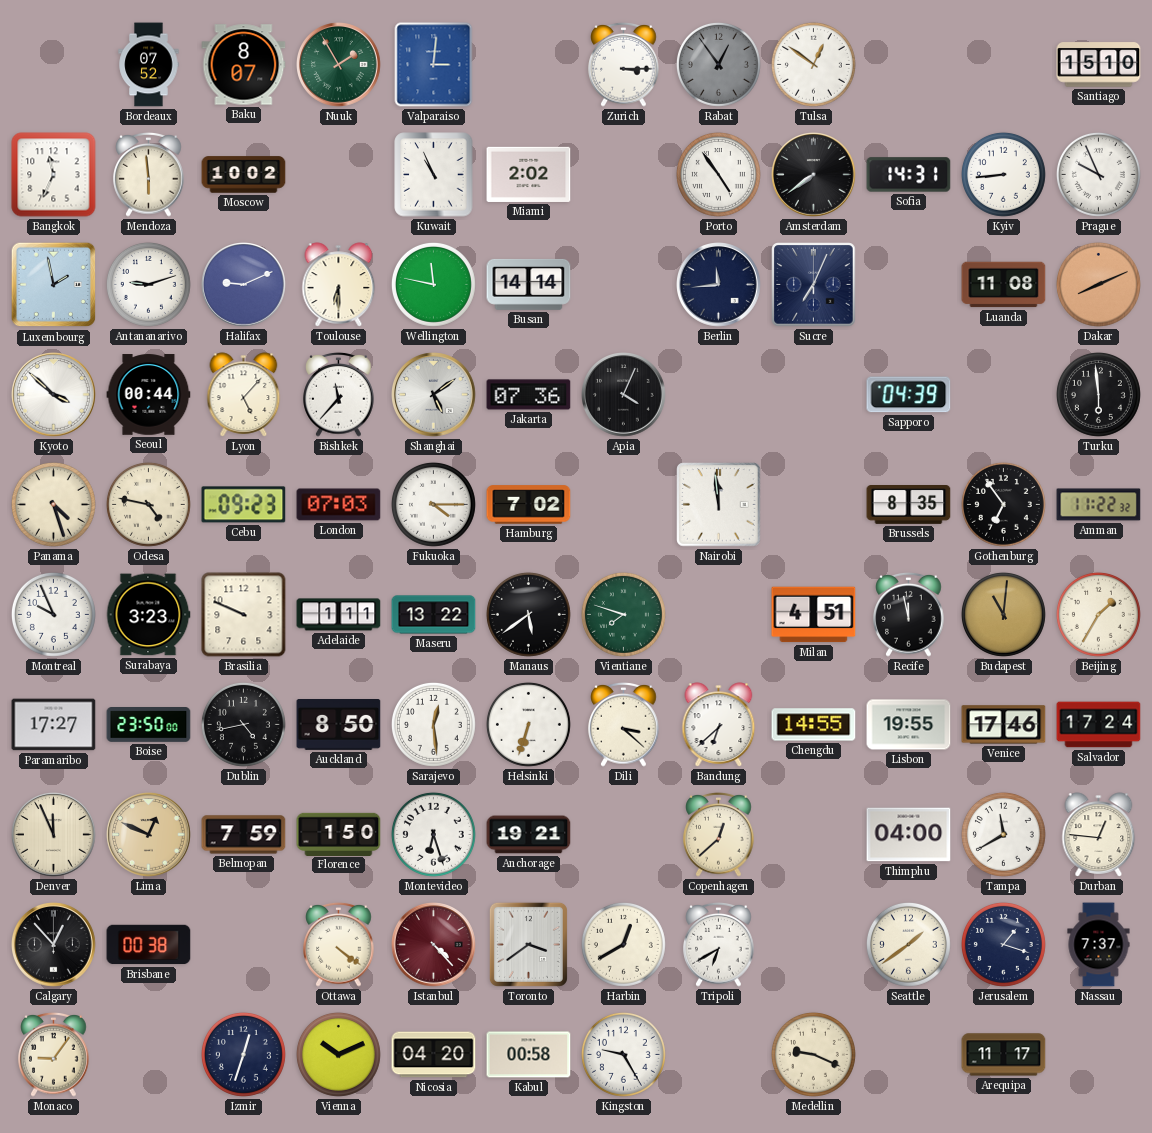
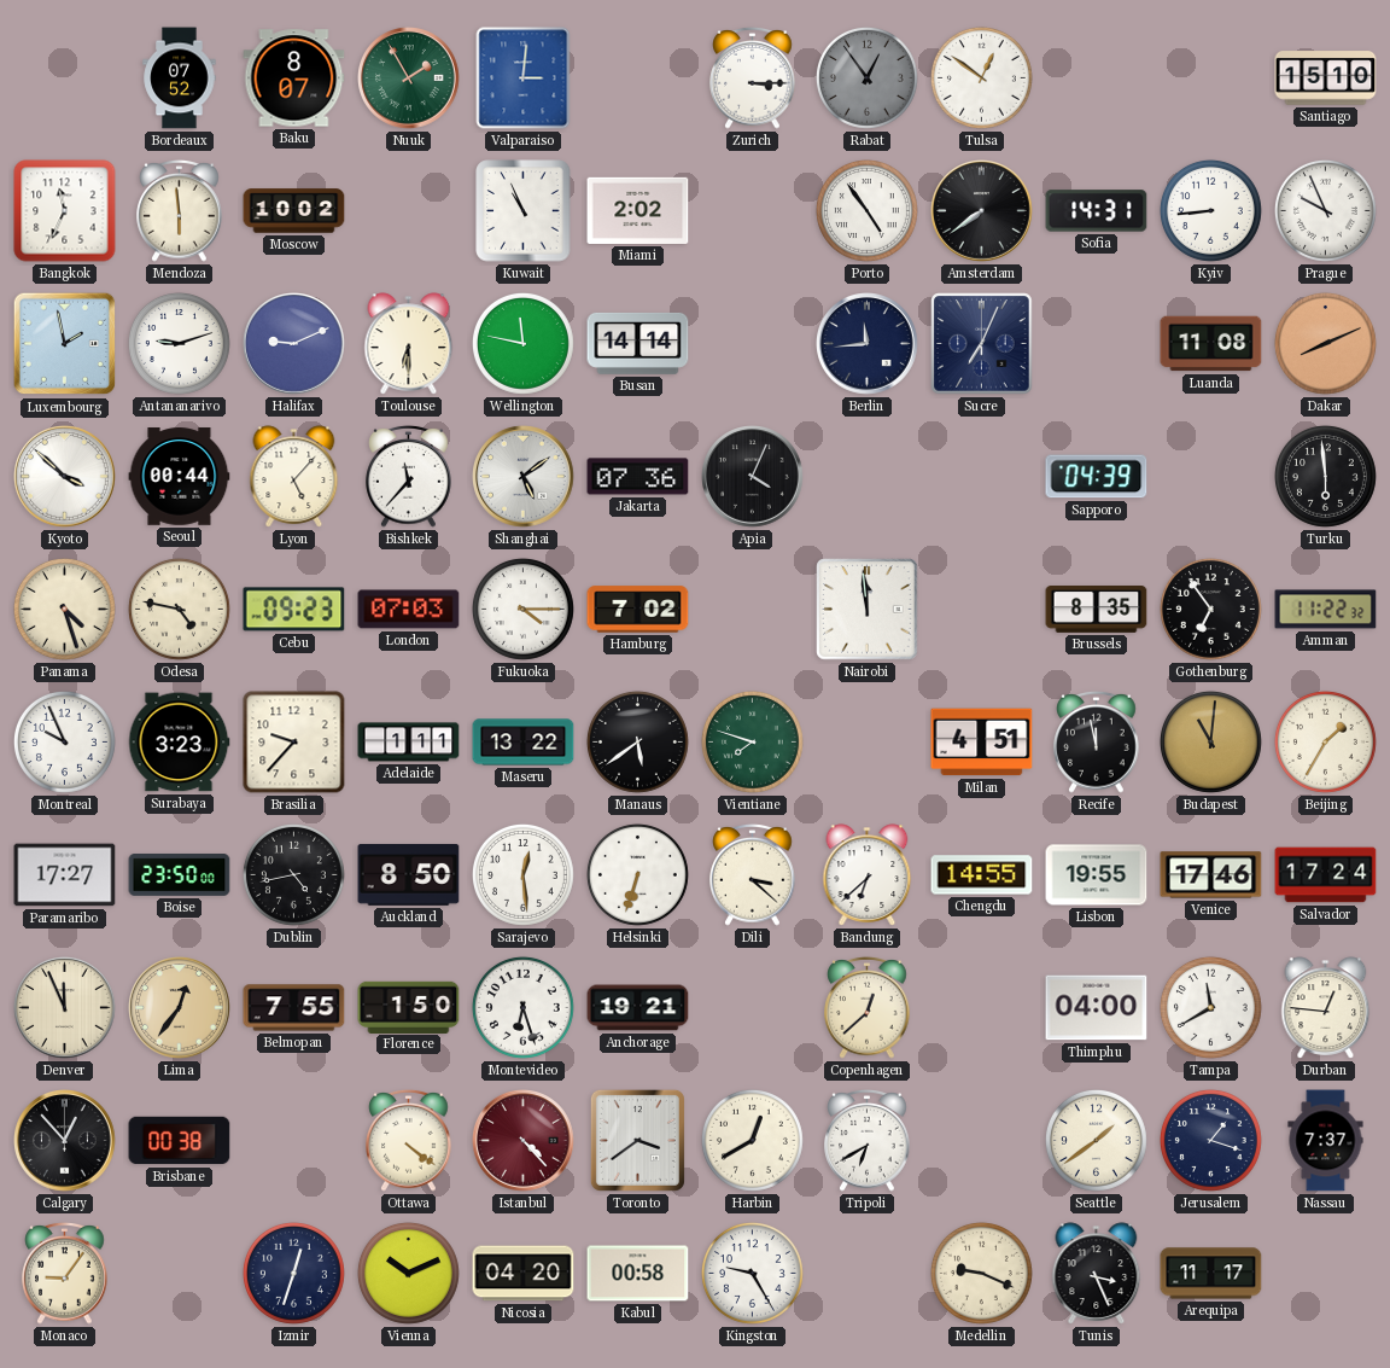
Brasilia: 9:49 -> 9:37 (294, 743)
Lima: 12:49 -> 12:36 (180, 1008)
Belmopan: 7:59 -> 7:55 (294, 1008)
Tunis: none -> 3:26 (1097, 1274)
